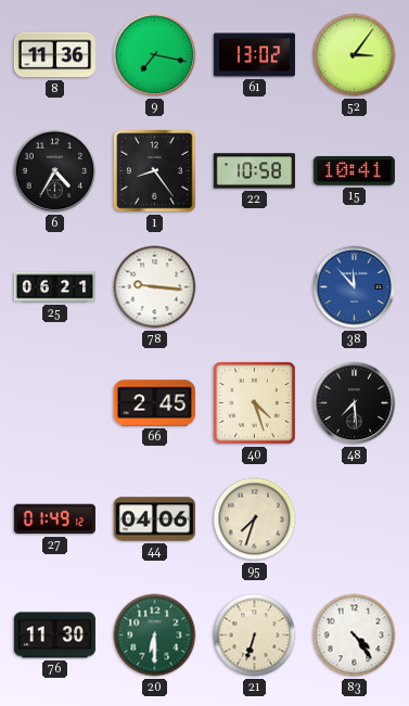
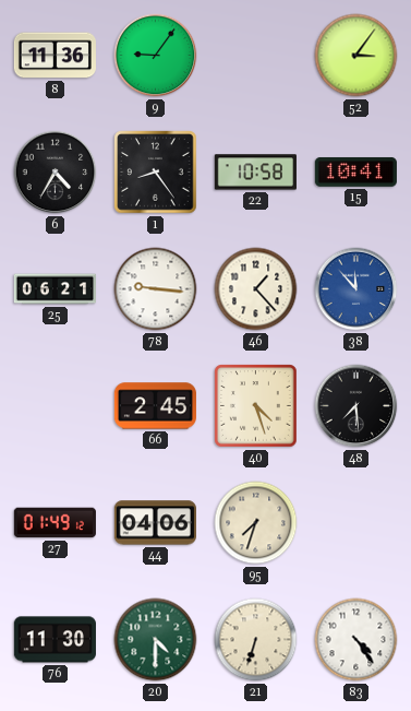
9: 7:17 -> 9:06 (156, 56)
61: 13:02 -> none (254, 55)
46: none -> 1:23 (256, 289)
20: 6:30 -> 4:30 (156, 640)
